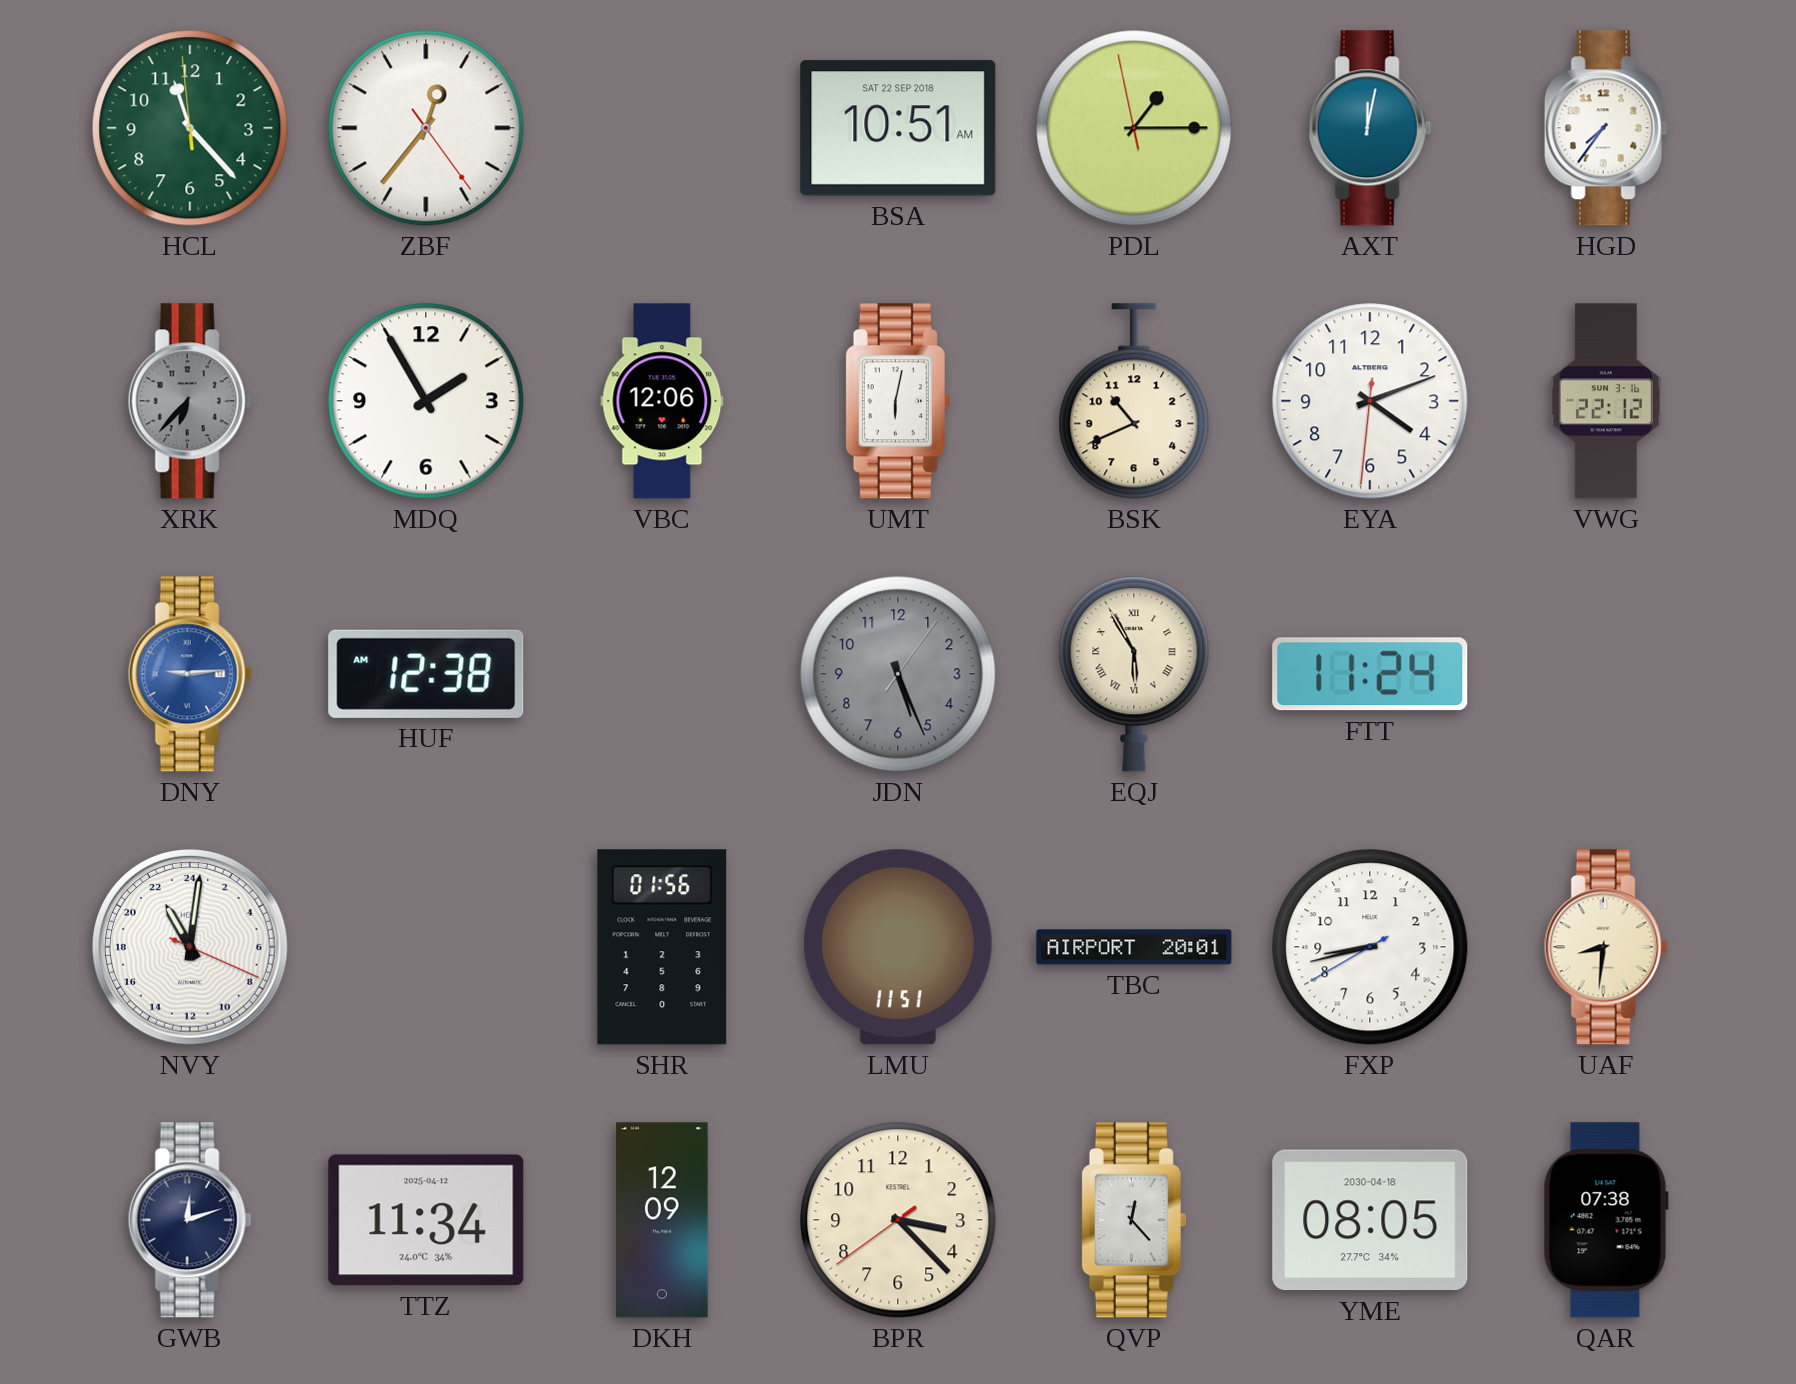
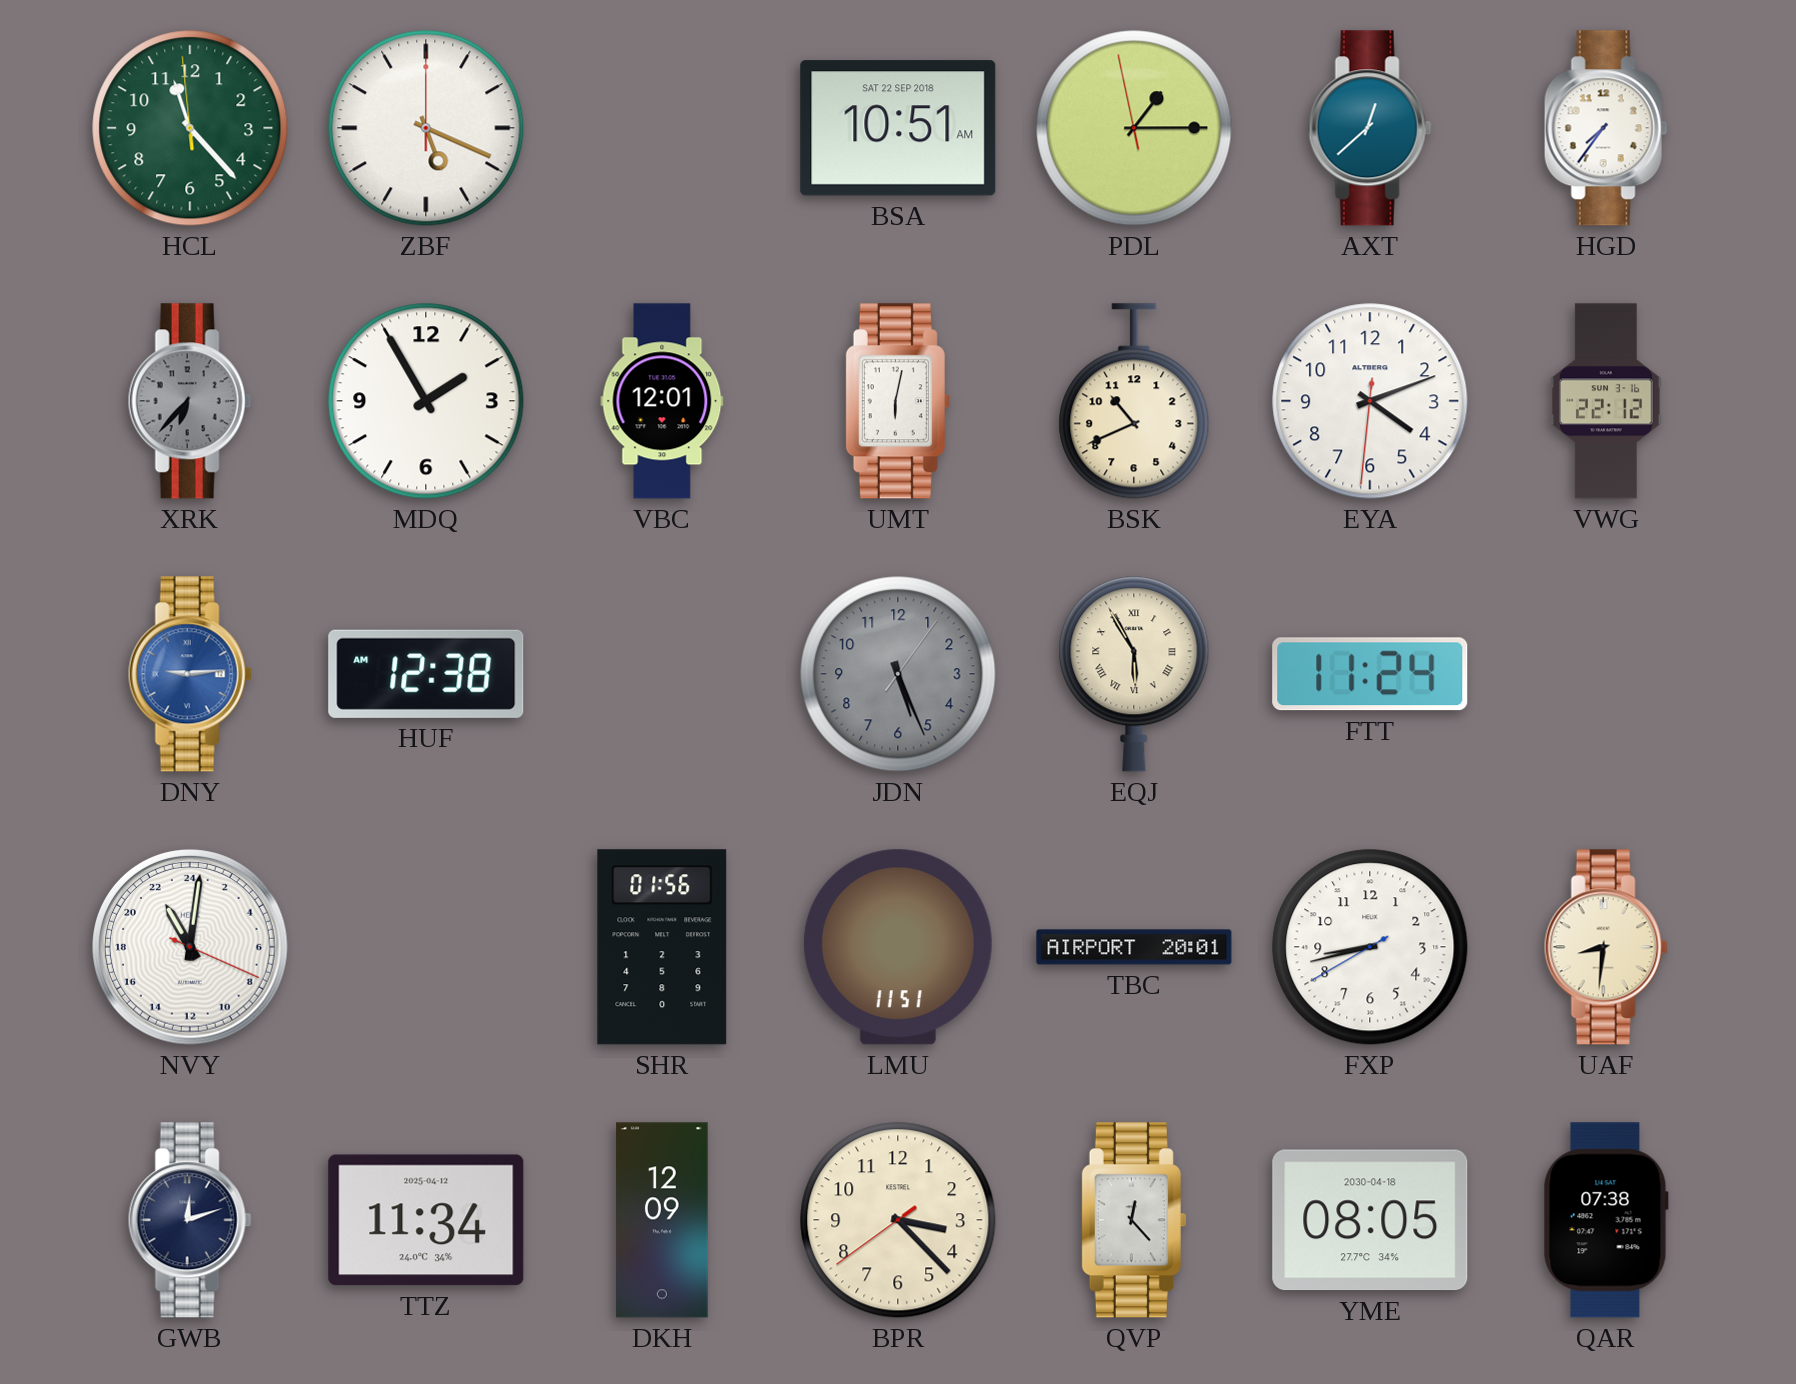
ZBF: 12:36 -> 5:19 (426, 128)
AXT: 12:02 -> 12:38 (1370, 128)
VBC: 12:06 -> 12:01 (662, 401)
